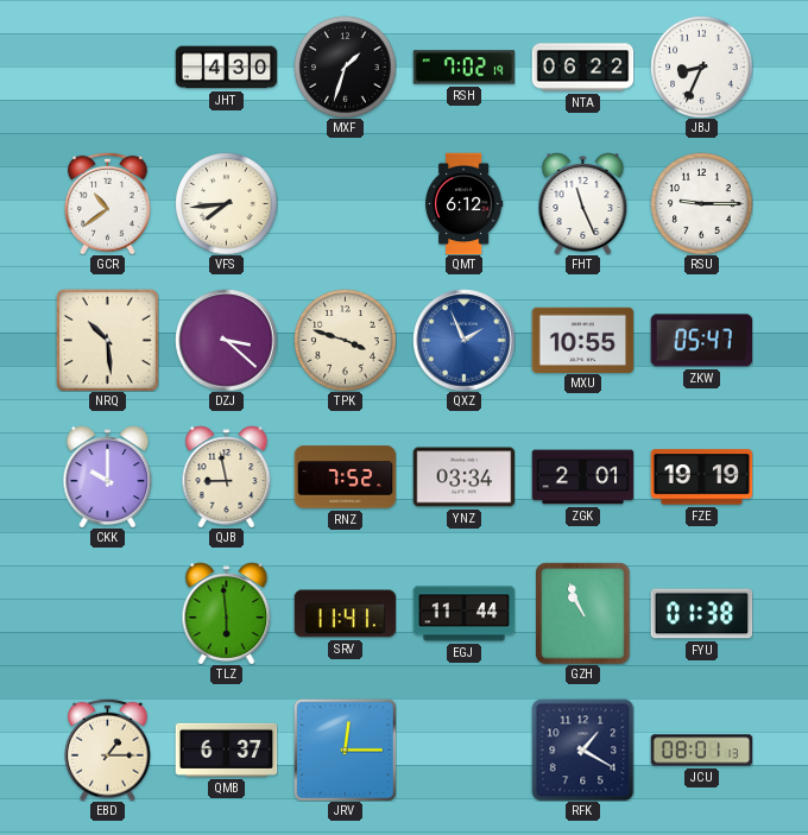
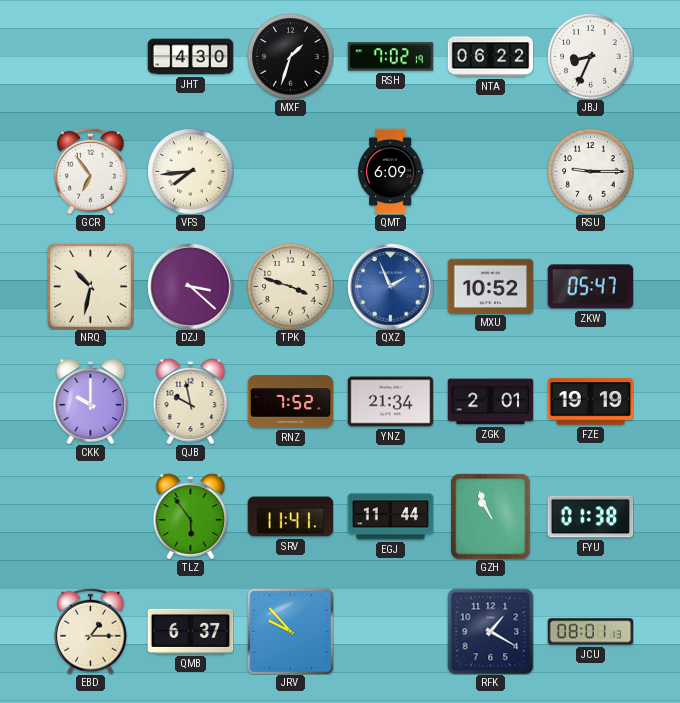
GCR: 10:39 -> 6:54 (91, 171)
QMT: 6:12 -> 6:09 (390, 171)
FHT: 11:26 -> none (583, 203)
NRQ: 10:29 -> 10:32 (90, 286)
MXU: 10:55 -> 10:52 (490, 286)
QJB: 8:58 -> 9:58 (191, 401)
YNZ: 03:34 -> 21:34 (390, 402)
TLZ: 5:59 -> 5:54 (191, 516)
JRV: 12:15 -> 9:53 (290, 631)
